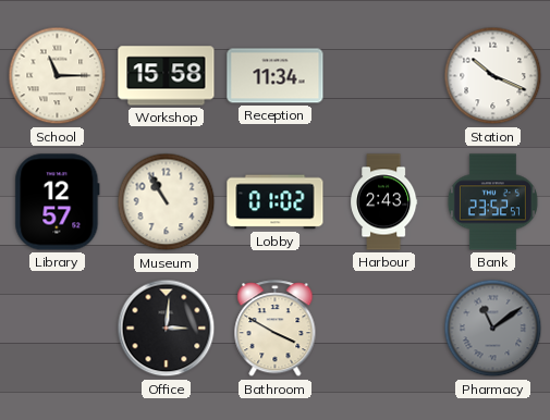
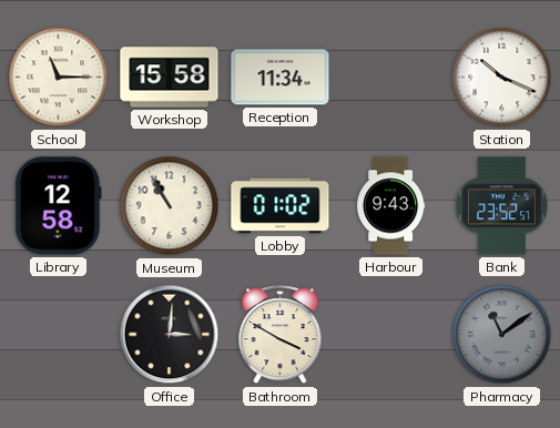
Library: 12:57 -> 12:58 (59, 206)
Harbour: 2:43 -> 9:43 (391, 206)
